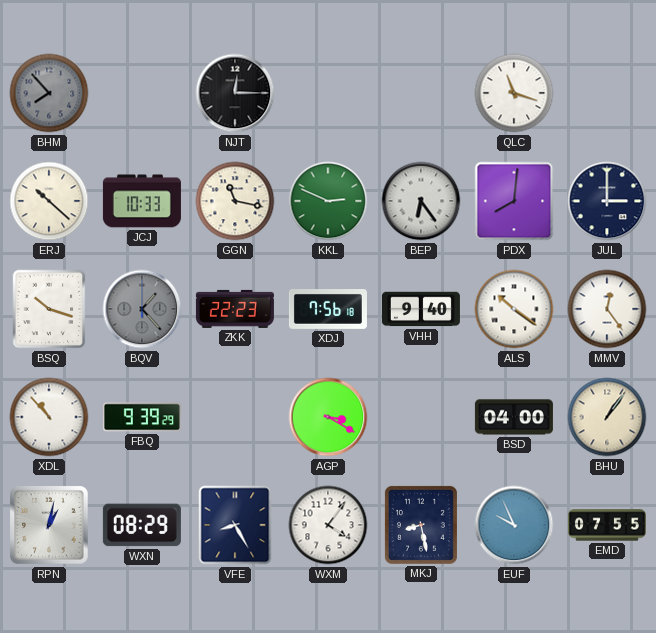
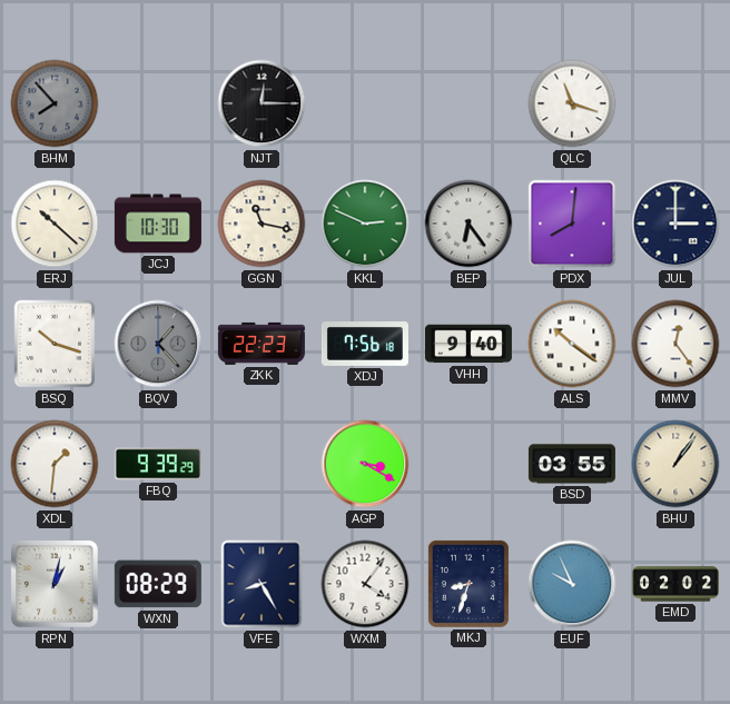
JCJ: 10:33 -> 10:30 (158, 224)
XDL: 10:53 -> 1:31 (55, 464)
BSD: 04:00 -> 03:55 (572, 464)
MKJ: 8:28 -> 8:33 (468, 584)
EMD: 07:55 -> 02:02 (675, 584)
